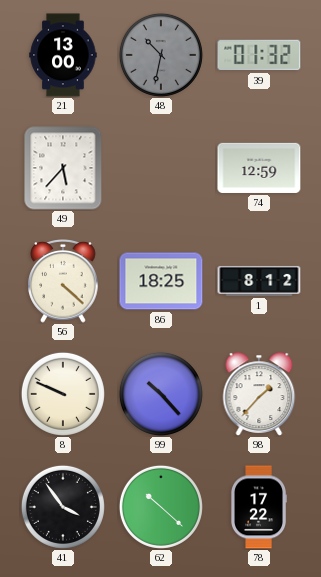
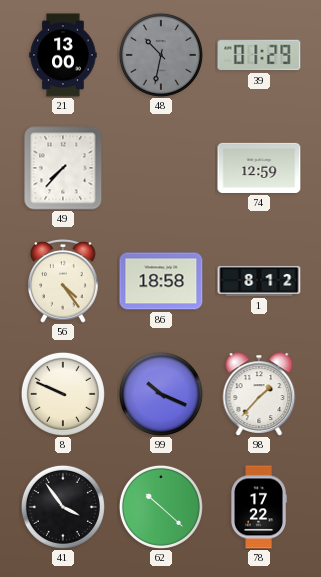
39: 01:32 -> 01:29 (259, 55)
49: 5:37 -> 7:37 (63, 168)
56: 4:22 -> 4:24 (63, 282)
86: 18:25 -> 18:58 (161, 281)
99: 10:23 -> 10:19 (161, 394)
